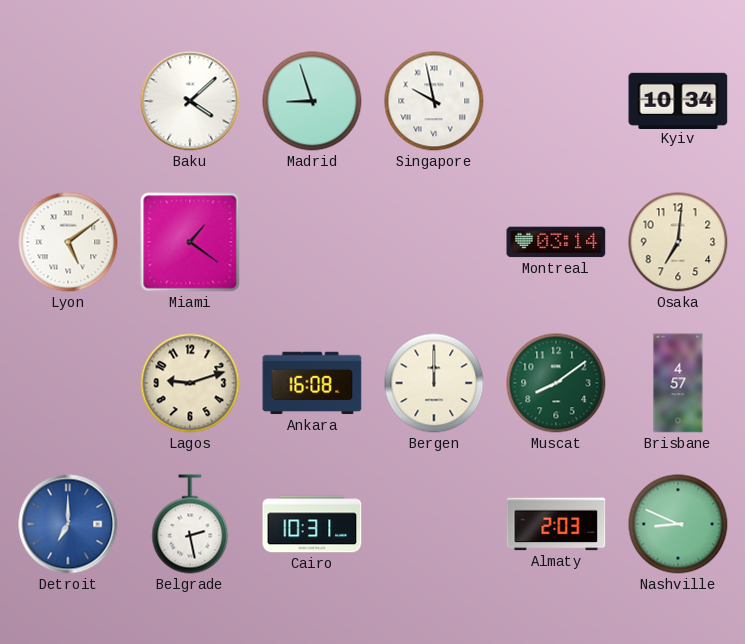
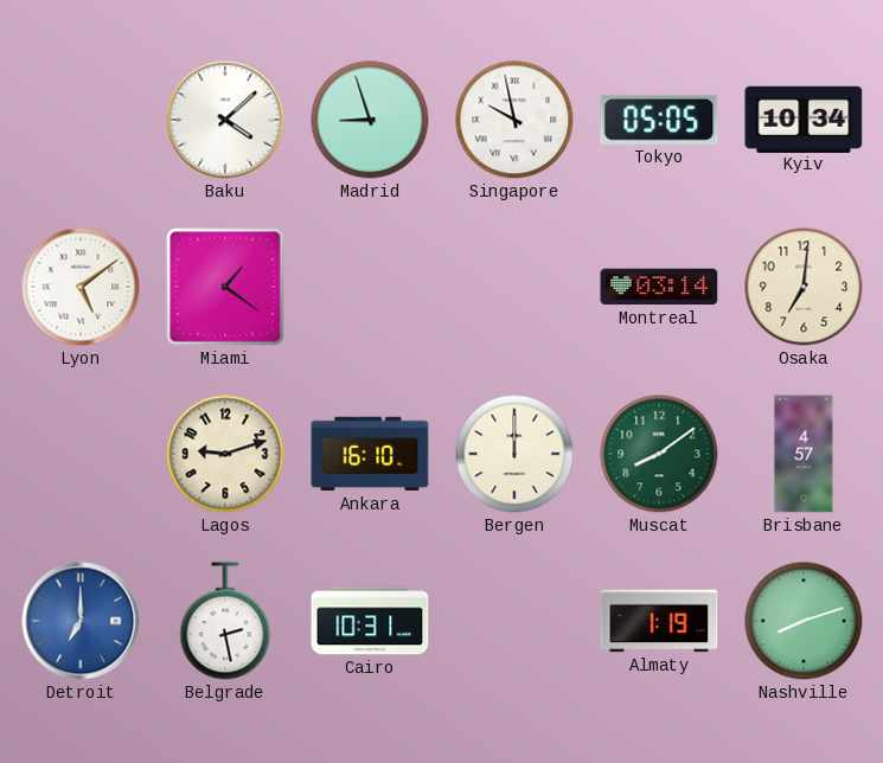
Tokyo: none -> 05:05 (659, 120)
Ankara: 16:08 -> 16:10 (370, 454)
Almaty: 2:03 -> 1:19 (659, 621)
Nashville: 8:49 -> 8:12 (804, 621)
